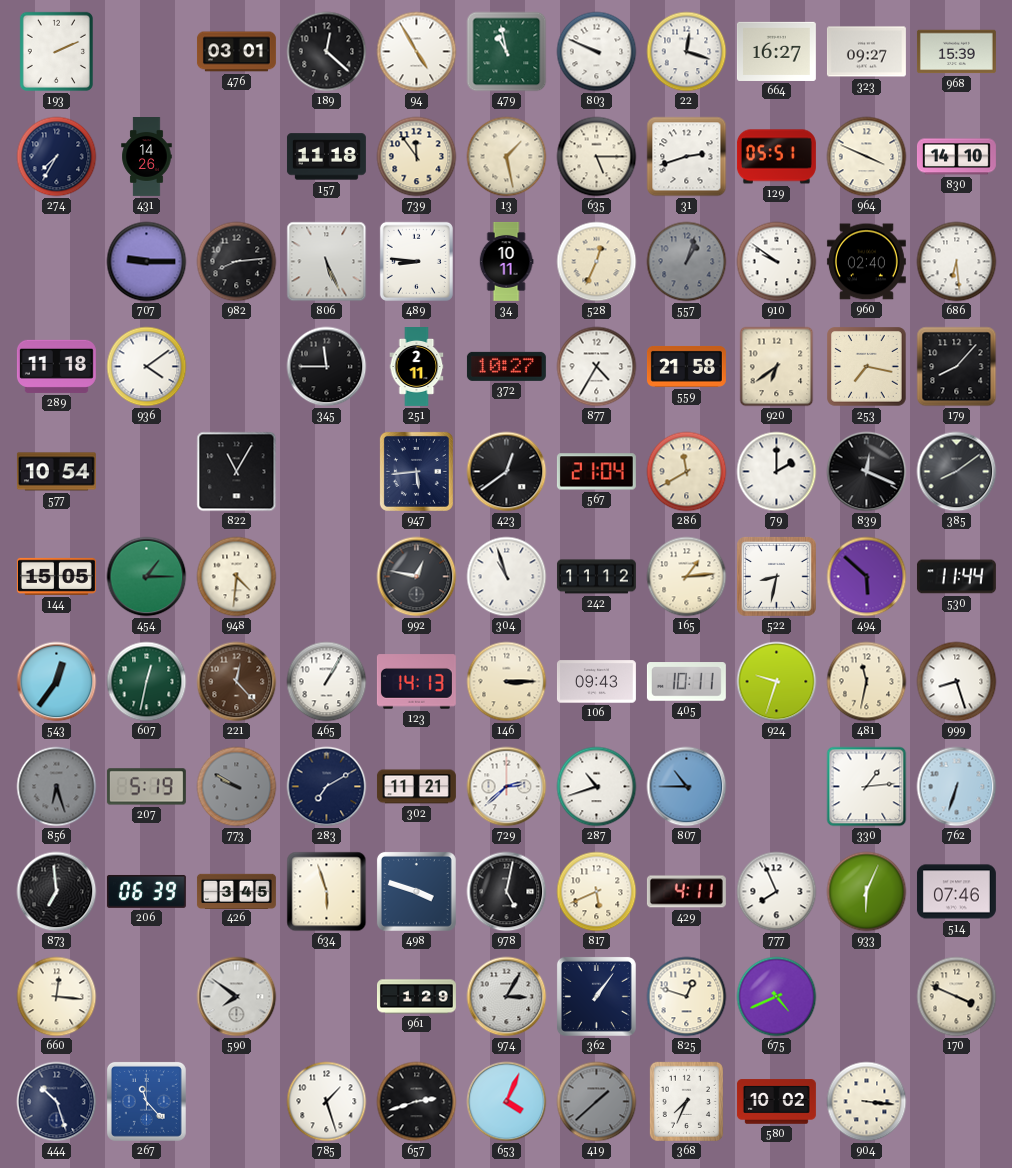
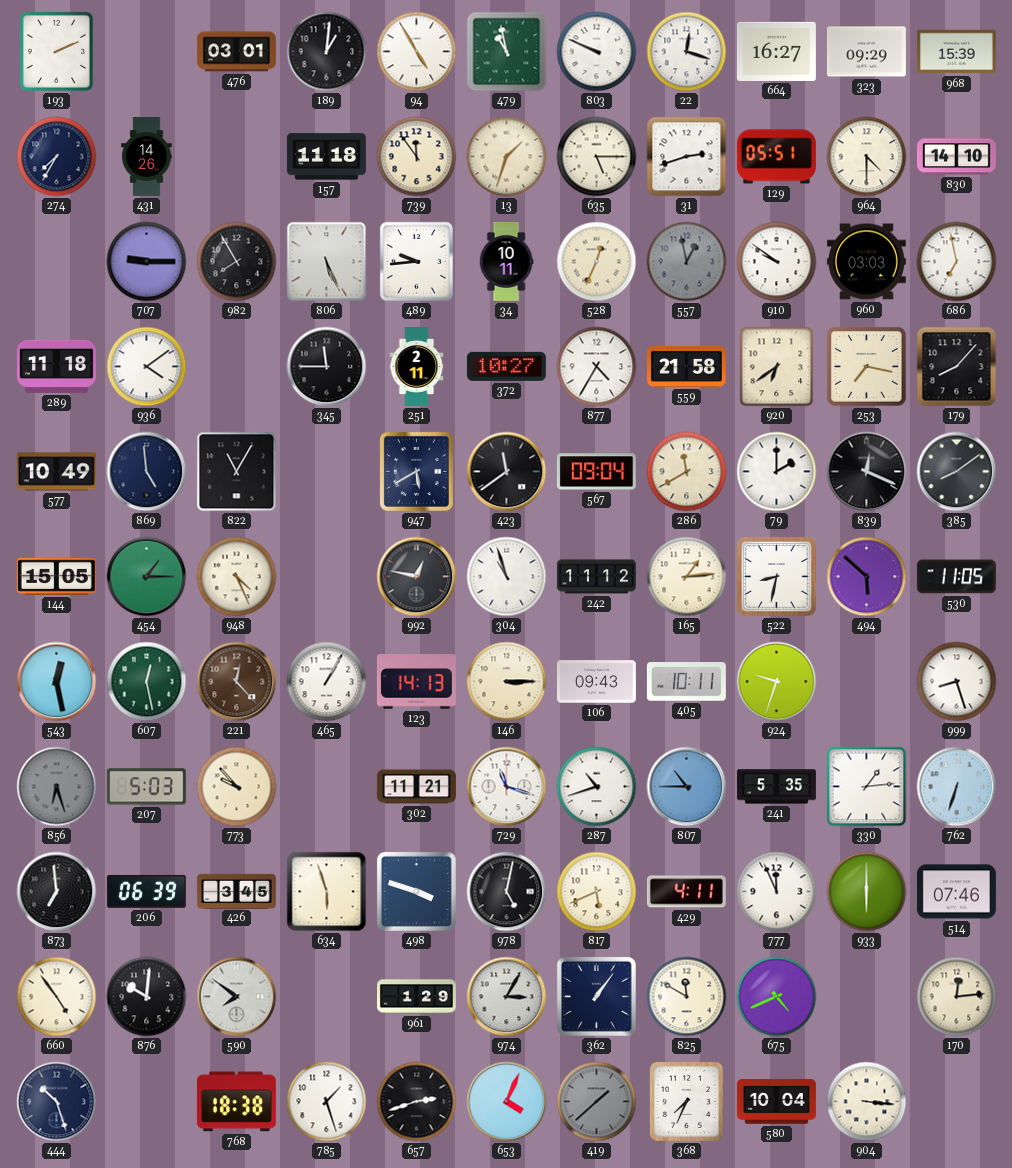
189: 12:22 -> 1:01 (327, 52)
323: 09:27 -> 09:29 (866, 52)
13: 1:28 -> 1:33 (507, 157)
964: 3:49 -> 4:30 (867, 157)
982: 8:14 -> 7:55 (237, 262)
489: 8:46 -> 9:44 (416, 261)
557: 1:03 -> 12:58 (687, 262)
960: 02:40 -> 03:03 (866, 262)
686: 6:29 -> 6:58 (957, 262)
577: 10:54 -> 10:49 (56, 472)
869: none -> 4:59 (147, 472)
947: 5:44 -> 5:40 (416, 471)
423: 12:39 -> 11:39 (507, 472)
567: 21:04 -> 09:04 (596, 472)
948: 4:31 -> 4:26 (237, 577)
530: 11:44 -> 11:05 (956, 577)
543: 12:36 -> 12:28 (57, 682)
607: 12:32 -> 12:28 (147, 682)
481: 11:32 -> none (867, 682)
207: 5:19 -> 5:03 (146, 787)
773: 9:50 -> 9:53 (237, 787)
773 dial: grey -> cream (237, 787)
283: 7:10 -> none (327, 787)
729: 2:38 -> 11:18 (507, 787)
241: none -> 5:35 (776, 787)
777: 7:56 -> 11:56 (777, 892)
933: 6:04 -> 6:00 (867, 892)
660: 12:16 -> 4:54 (57, 997)
876: none -> 10:01 (147, 997)
825: 12:48 -> 11:50 (687, 997)
170: 3:49 -> 12:14 (957, 997)
267: 11:23 -> none (146, 1101)
768: none -> 18:38 (236, 1102)
580: 10:02 -> 10:04 (776, 1102)
